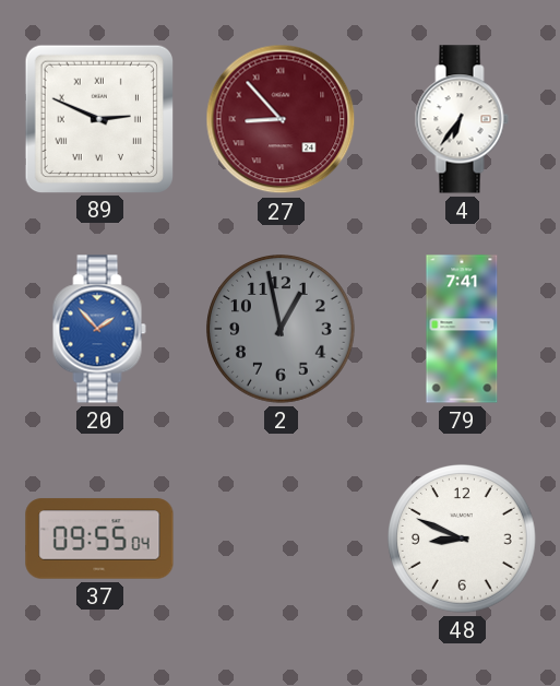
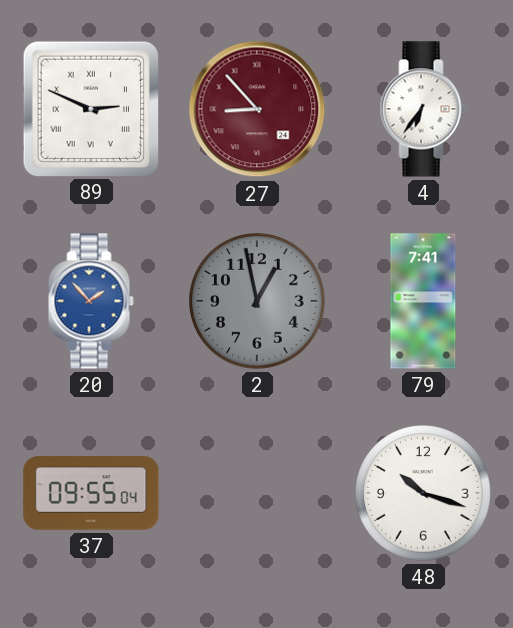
48: 8:49 -> 10:18 (423, 493)
